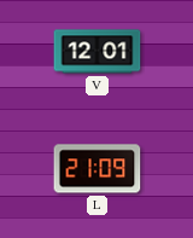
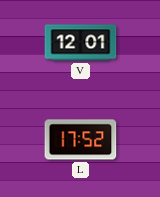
L: 21:09 -> 17:52 (81, 140)
